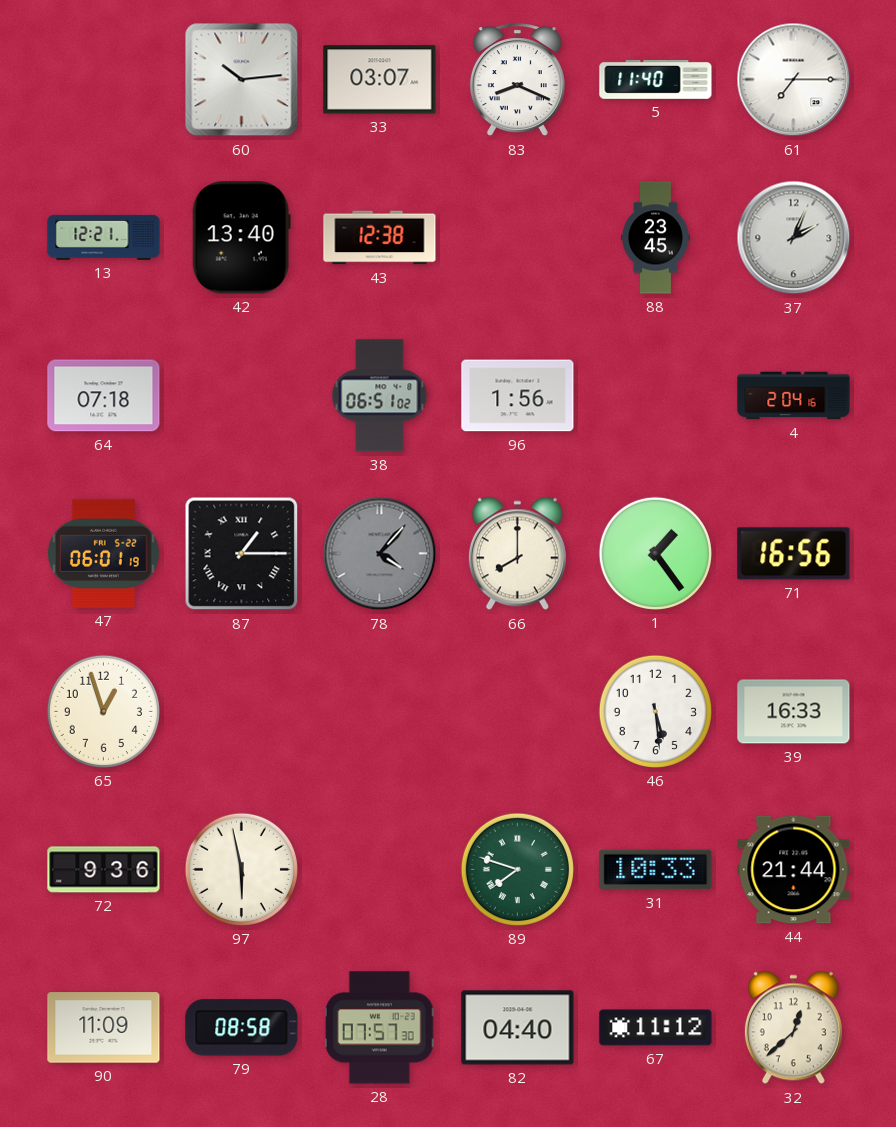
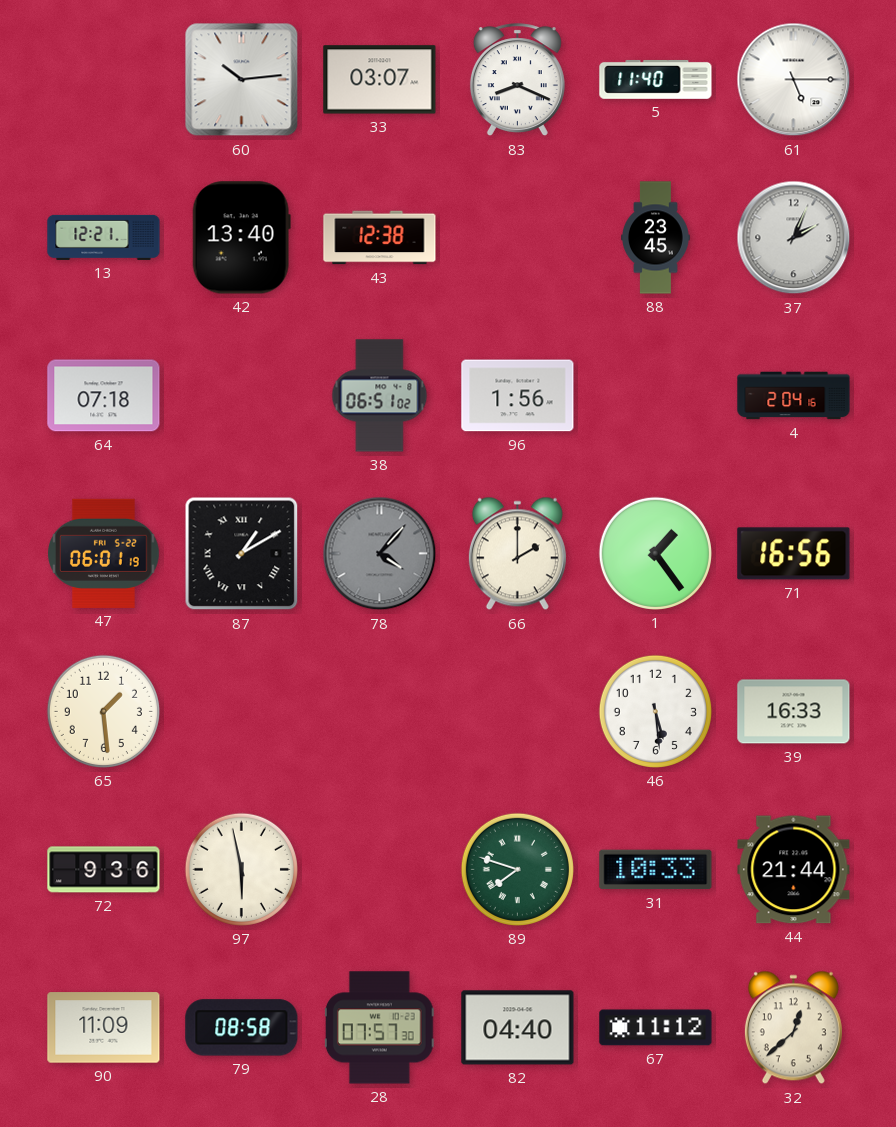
61: 7:15 -> 5:15 (794, 80)
87: 1:15 -> 1:10 (242, 554)
66: 8:00 -> 2:00 (517, 554)
65: 12:57 -> 1:29 (103, 711)
